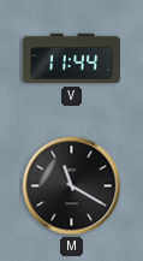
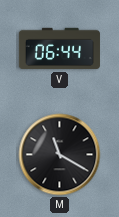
V: 11:44 -> 06:44 (59, 49)
